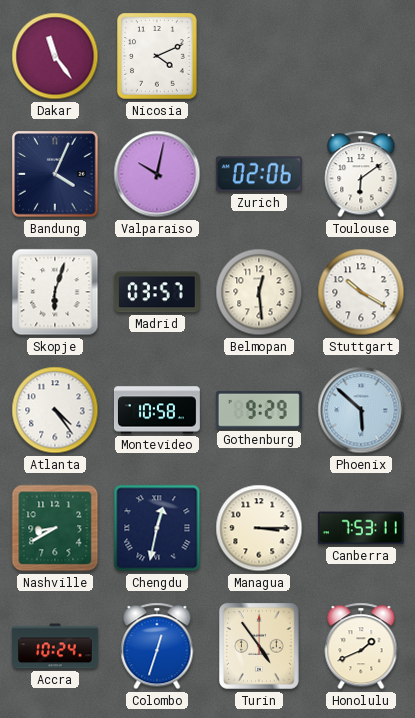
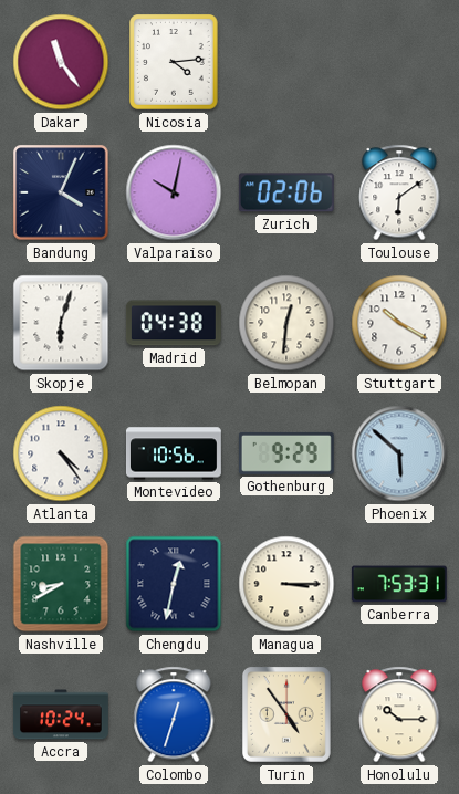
Nicosia: 4:11 -> 4:14 (174, 62)
Madrid: 03:57 -> 04:38 (174, 323)
Belmopan: 12:29 -> 12:31 (286, 323)
Montevideo: 10:58 -> 10:56 (174, 453)
Canberra: 7:53:11 -> 7:53:31 (399, 584)
Honolulu: 1:41 -> 10:15 (399, 714)
